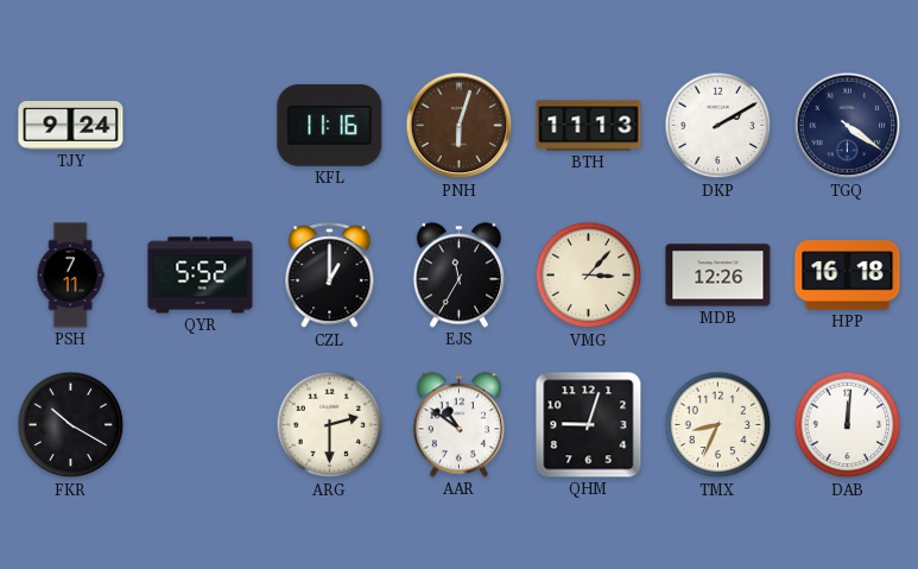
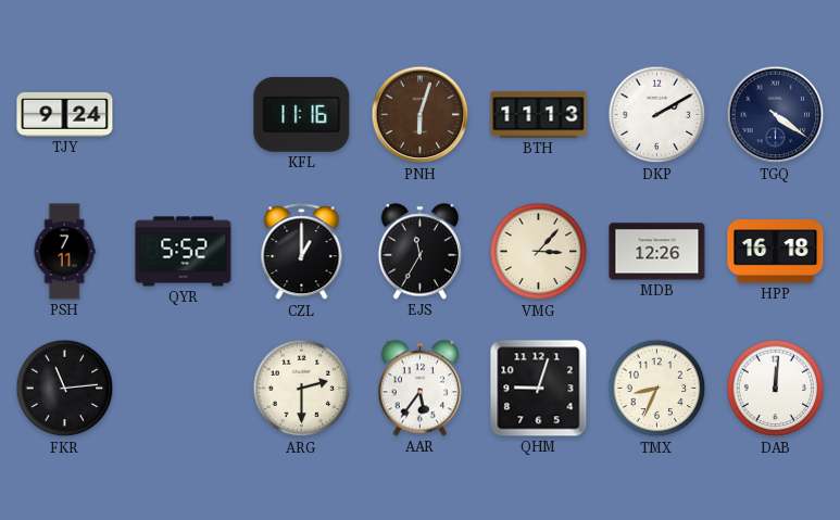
FKR: 10:20 -> 11:14 (65, 389)
AAR: 10:51 -> 5:36 (419, 389)
